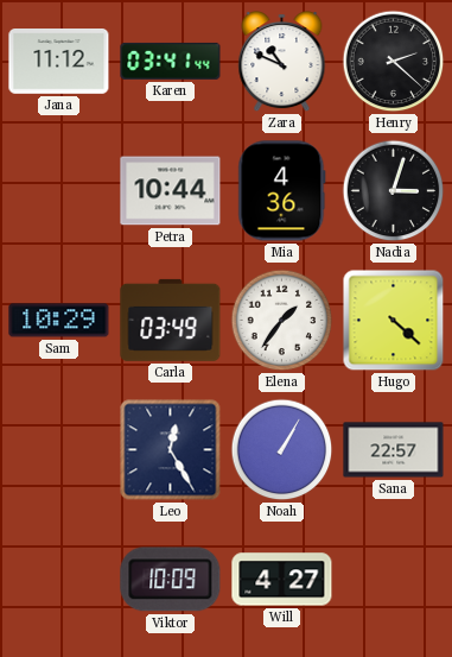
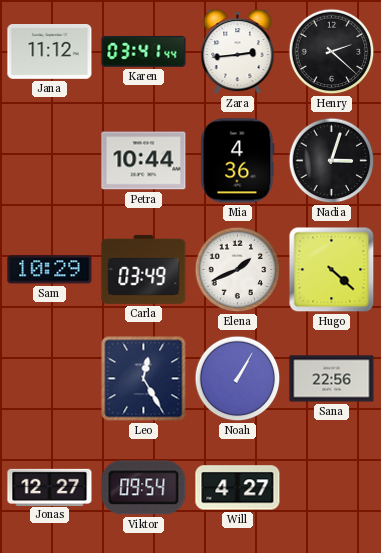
Zara: 10:49 -> 2:44 (238, 52)
Elena: 1:36 -> 1:41 (238, 270)
Sana: 22:57 -> 22:56 (332, 379)
Jonas: none -> 12:27 (50, 487)
Viktor: 10:09 -> 09:54 (144, 488)
